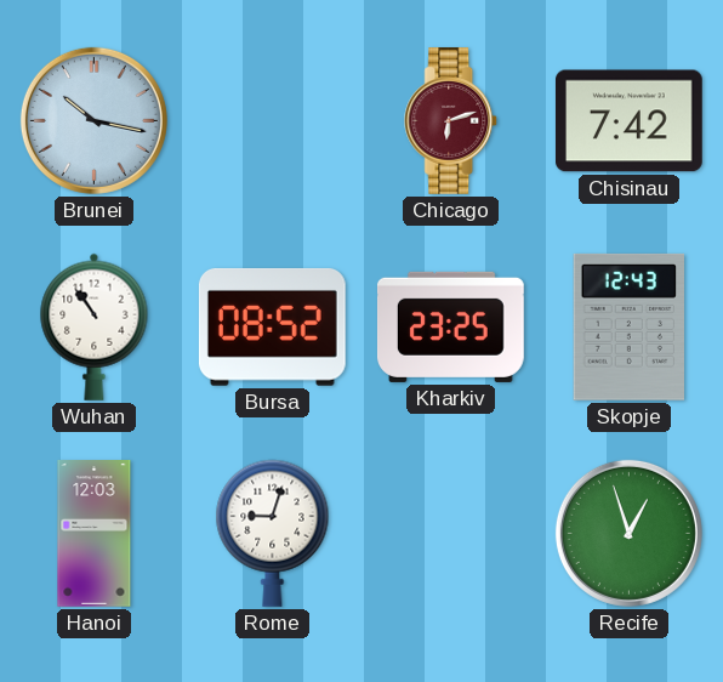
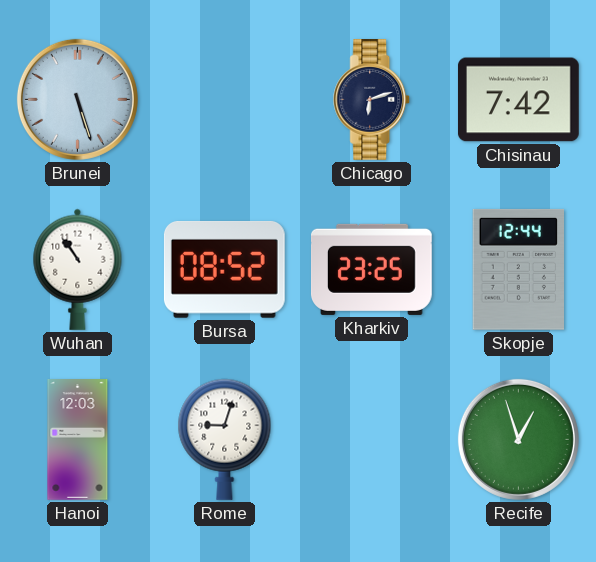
Brunei: 10:17 -> 5:27 (77, 99)
Chicago dial: burgundy -> navy (372, 100)
Skopje: 12:43 -> 12:44 (518, 269)
